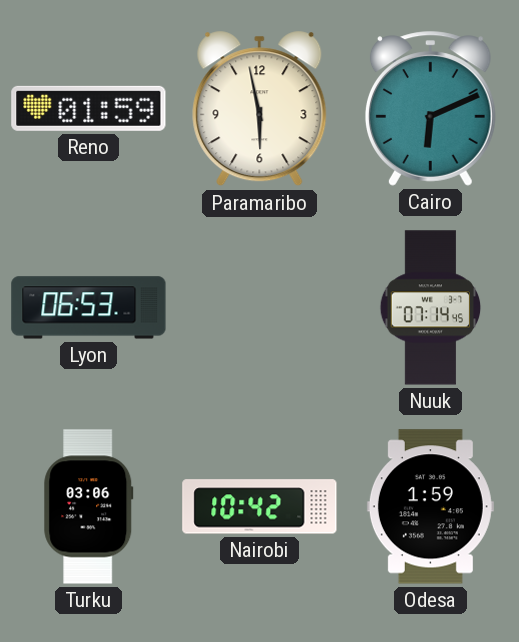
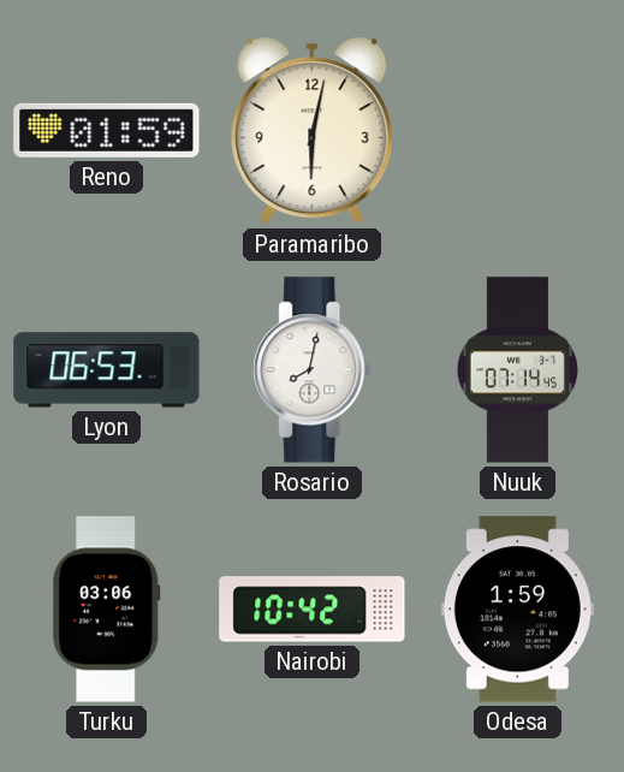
Paramaribo: 5:58 -> 6:02 (313, 131)
Cairo: 6:11 -> none (430, 109)
Rosario: none -> 8:02 (313, 370)
